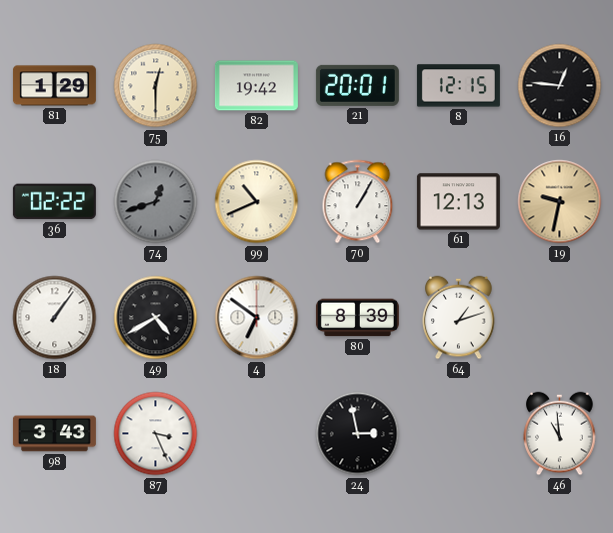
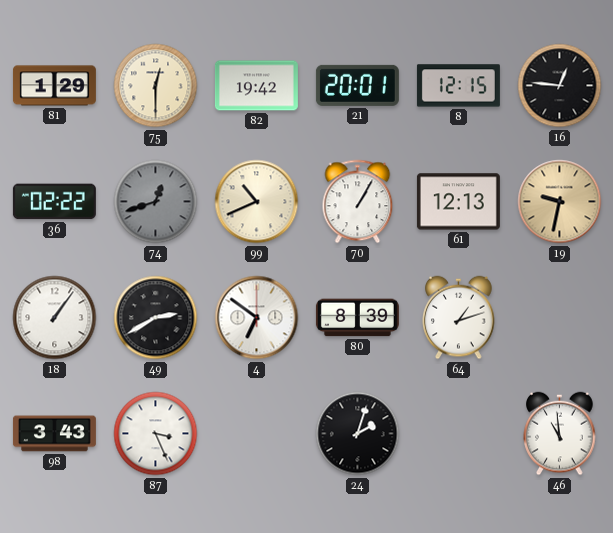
49: 4:40 -> 2:40 (156, 318)
24: 2:58 -> 2:03 (358, 434)
